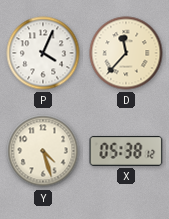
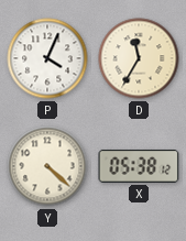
D: 11:37 -> 11:35 (139, 58)
Y: 4:27 -> 4:22 (47, 166)
